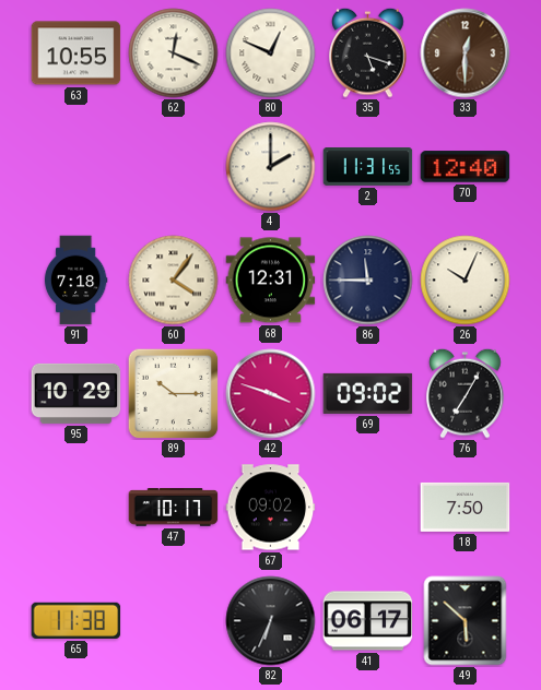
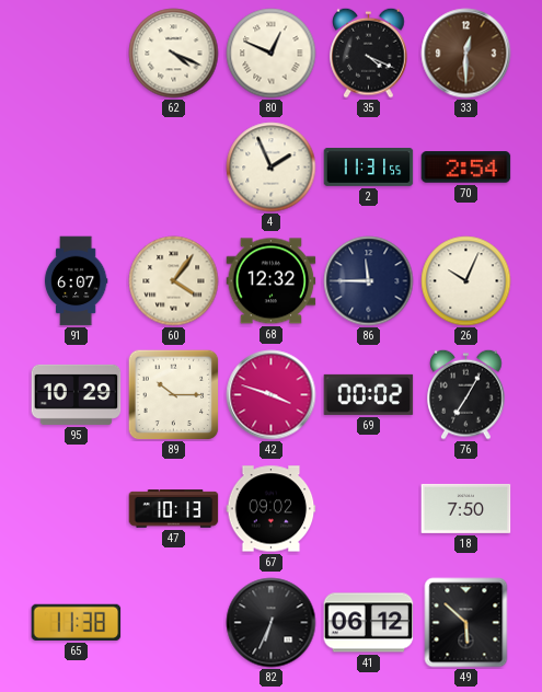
63: 10:55 -> none (77, 53)
62: 12:19 -> 4:19 (174, 54)
35: 5:18 -> 4:19 (369, 53)
4: 2:00 -> 1:56 (272, 168)
70: 12:40 -> 2:54 (466, 168)
91: 7:18 -> 6:07 (76, 281)
68: 12:31 -> 12:32 (272, 281)
69: 09:02 -> 00:02 (369, 394)
47: 10:17 -> 10:13 (174, 509)
41: 06:17 -> 06:12 (369, 623)
